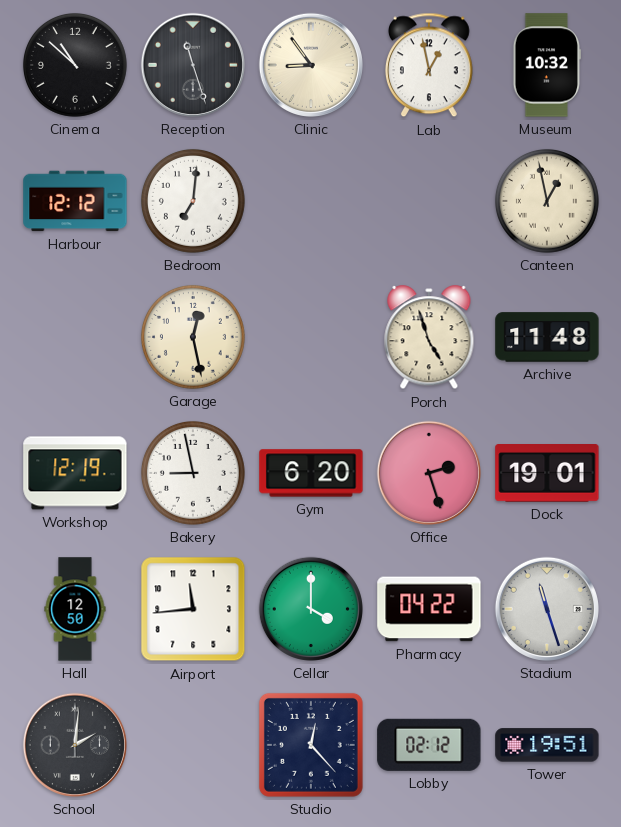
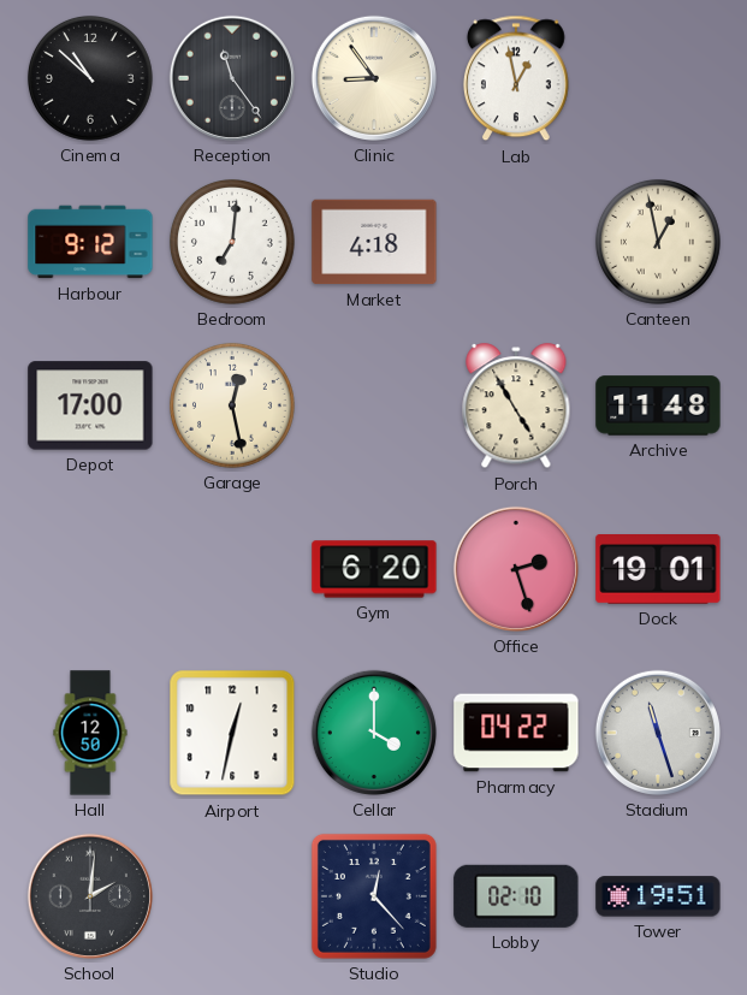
Reception: 11:27 -> 11:24 (232, 78)
Museum: 10:32 -> none (547, 65)
Harbour: 12:12 -> 9:12 (90, 242)
Market: none -> 4:18 (374, 242)
Depot: none -> 17:00 (90, 405)
Porch: 4:57 -> 4:55 (516, 407)
Workshop: 12:19 -> none (75, 473)
Bakery: 8:58 -> none (193, 473)
Airport: 11:44 -> 12:32 (232, 733)
Lobby: 02:12 -> 02:10 (516, 896)
